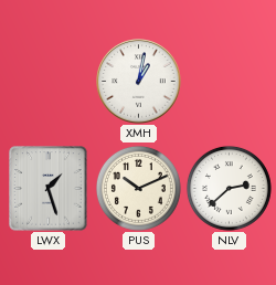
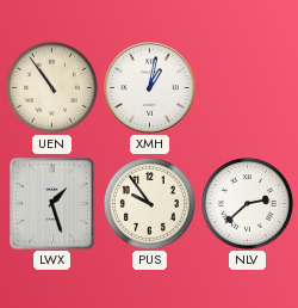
UEN: none -> 10:54 (51, 87)
PUS: 10:11 -> 9:54 (149, 203)
